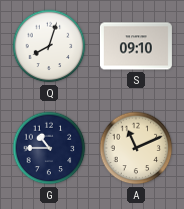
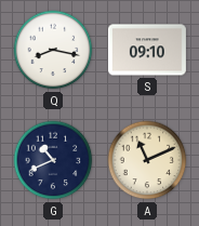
Q: 8:03 -> 8:17 (53, 50)
G: 10:45 -> 10:41 (53, 160)
